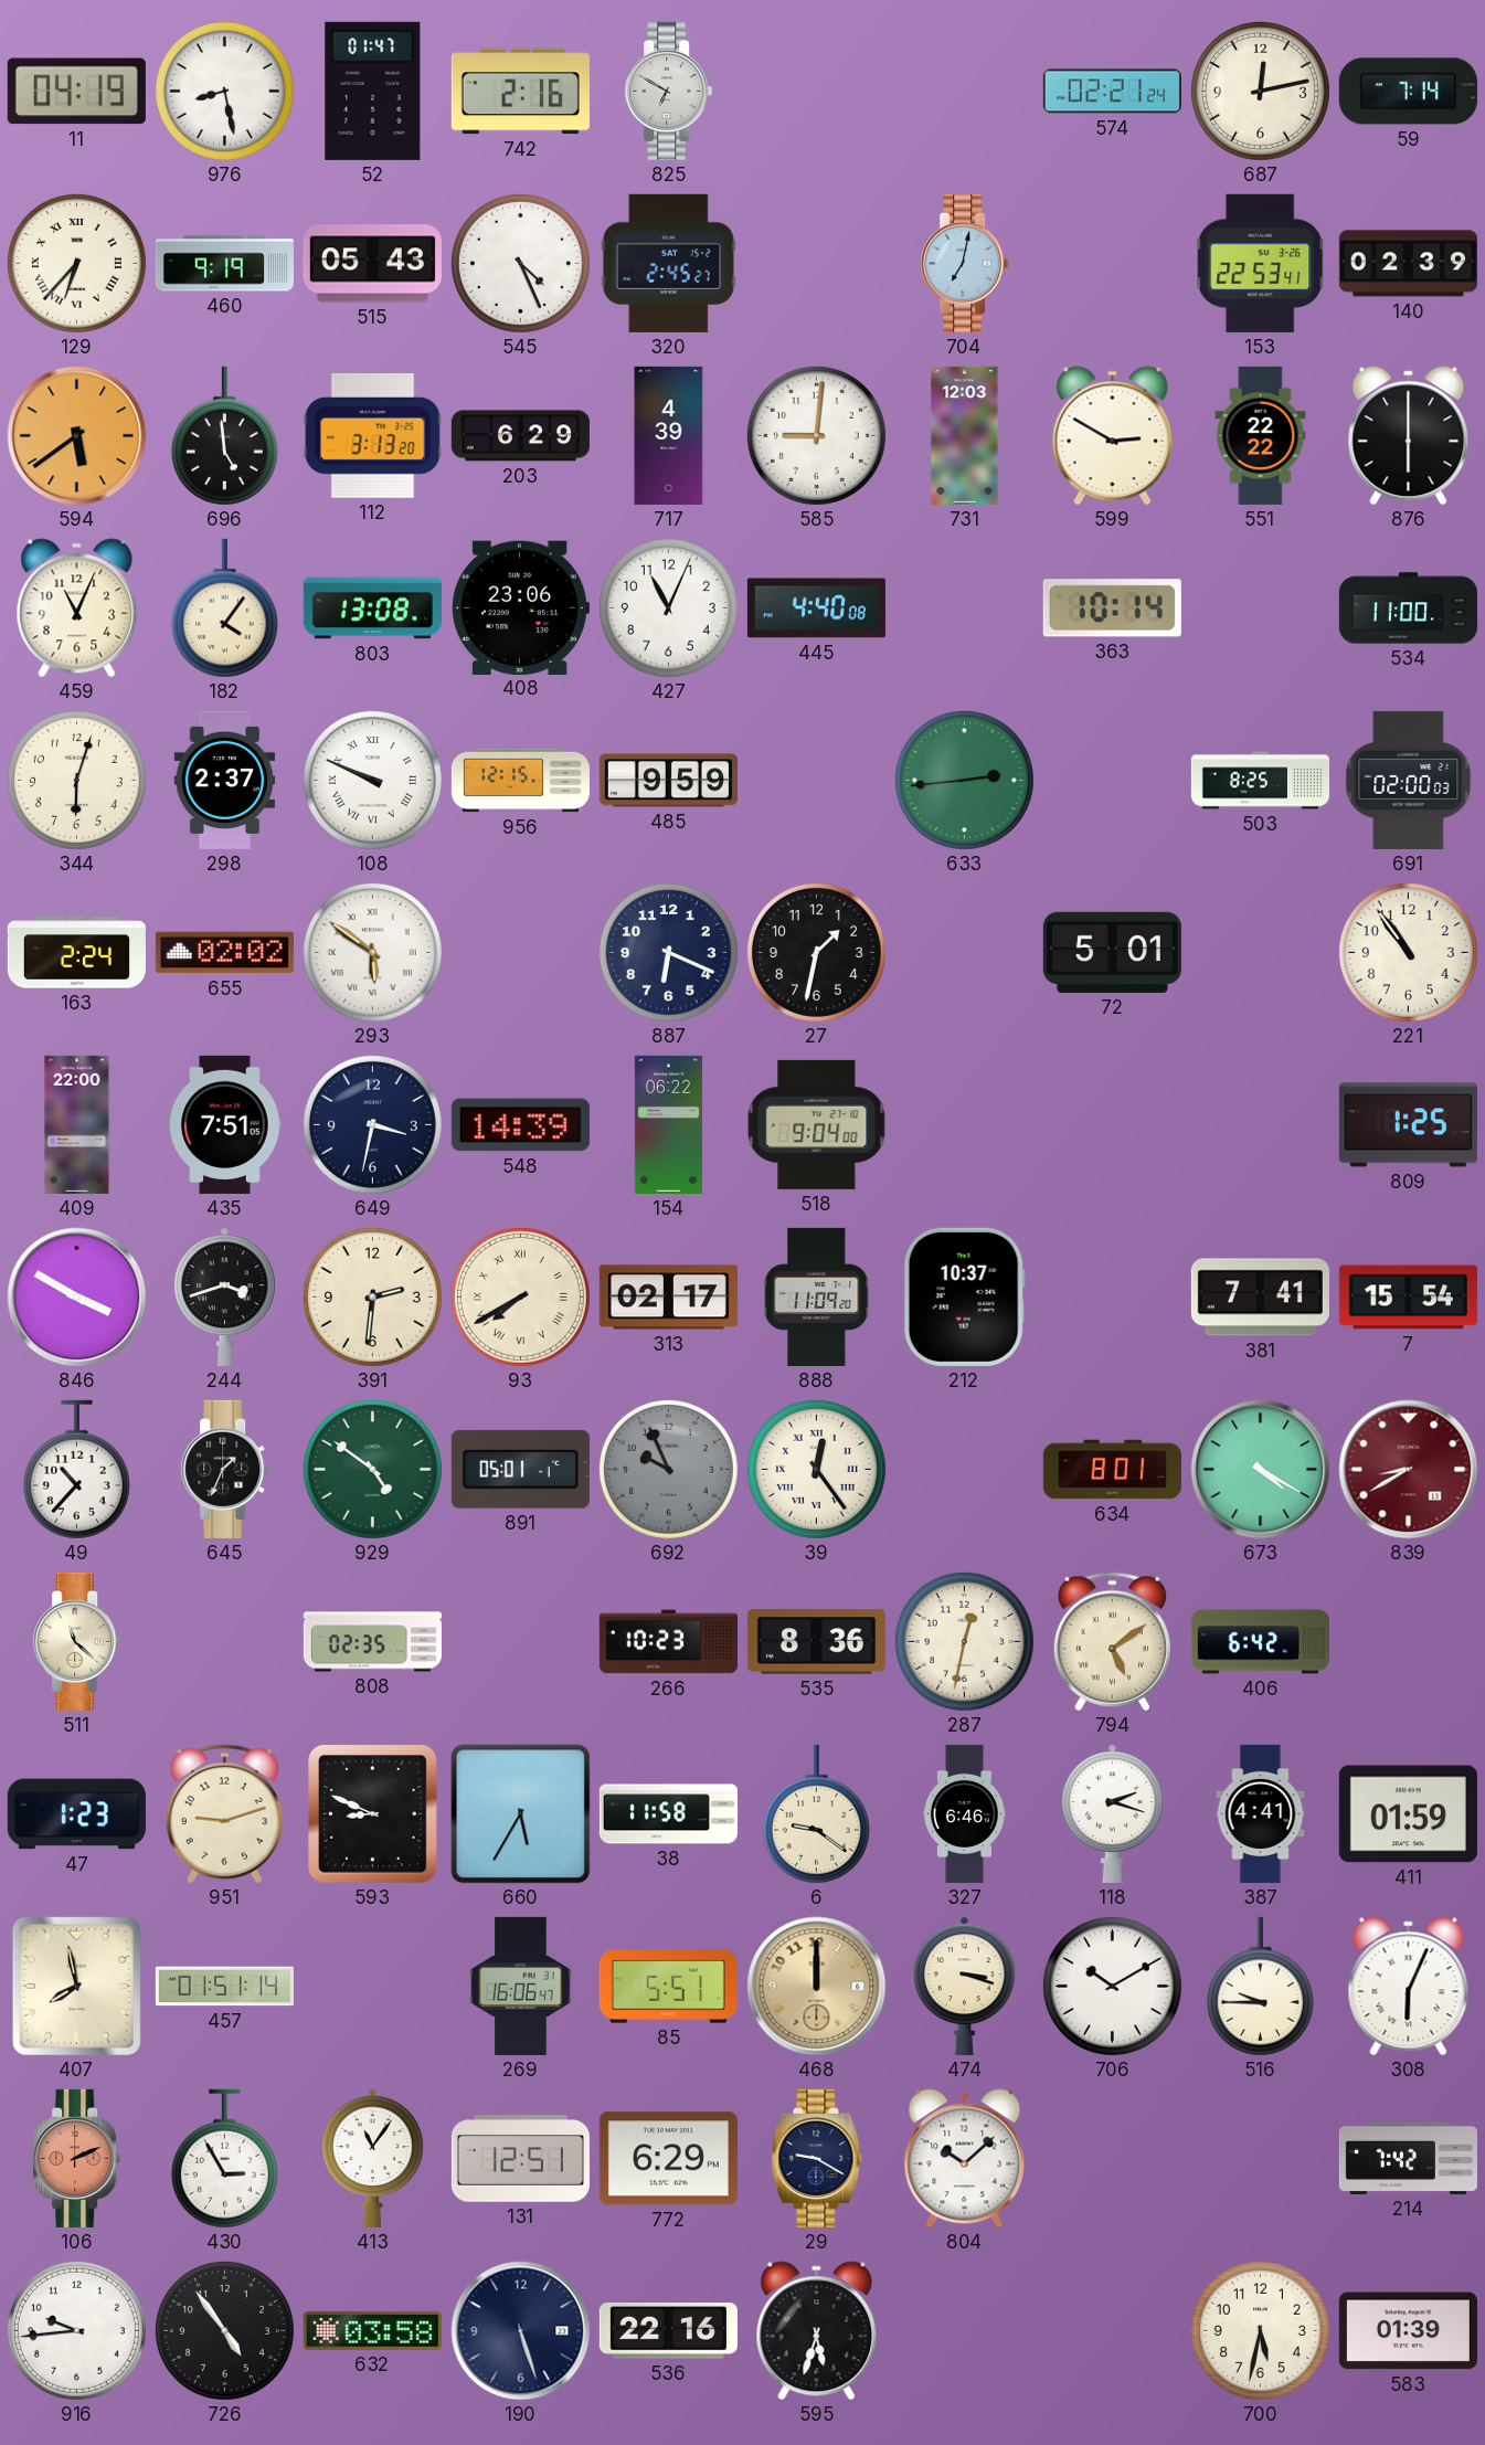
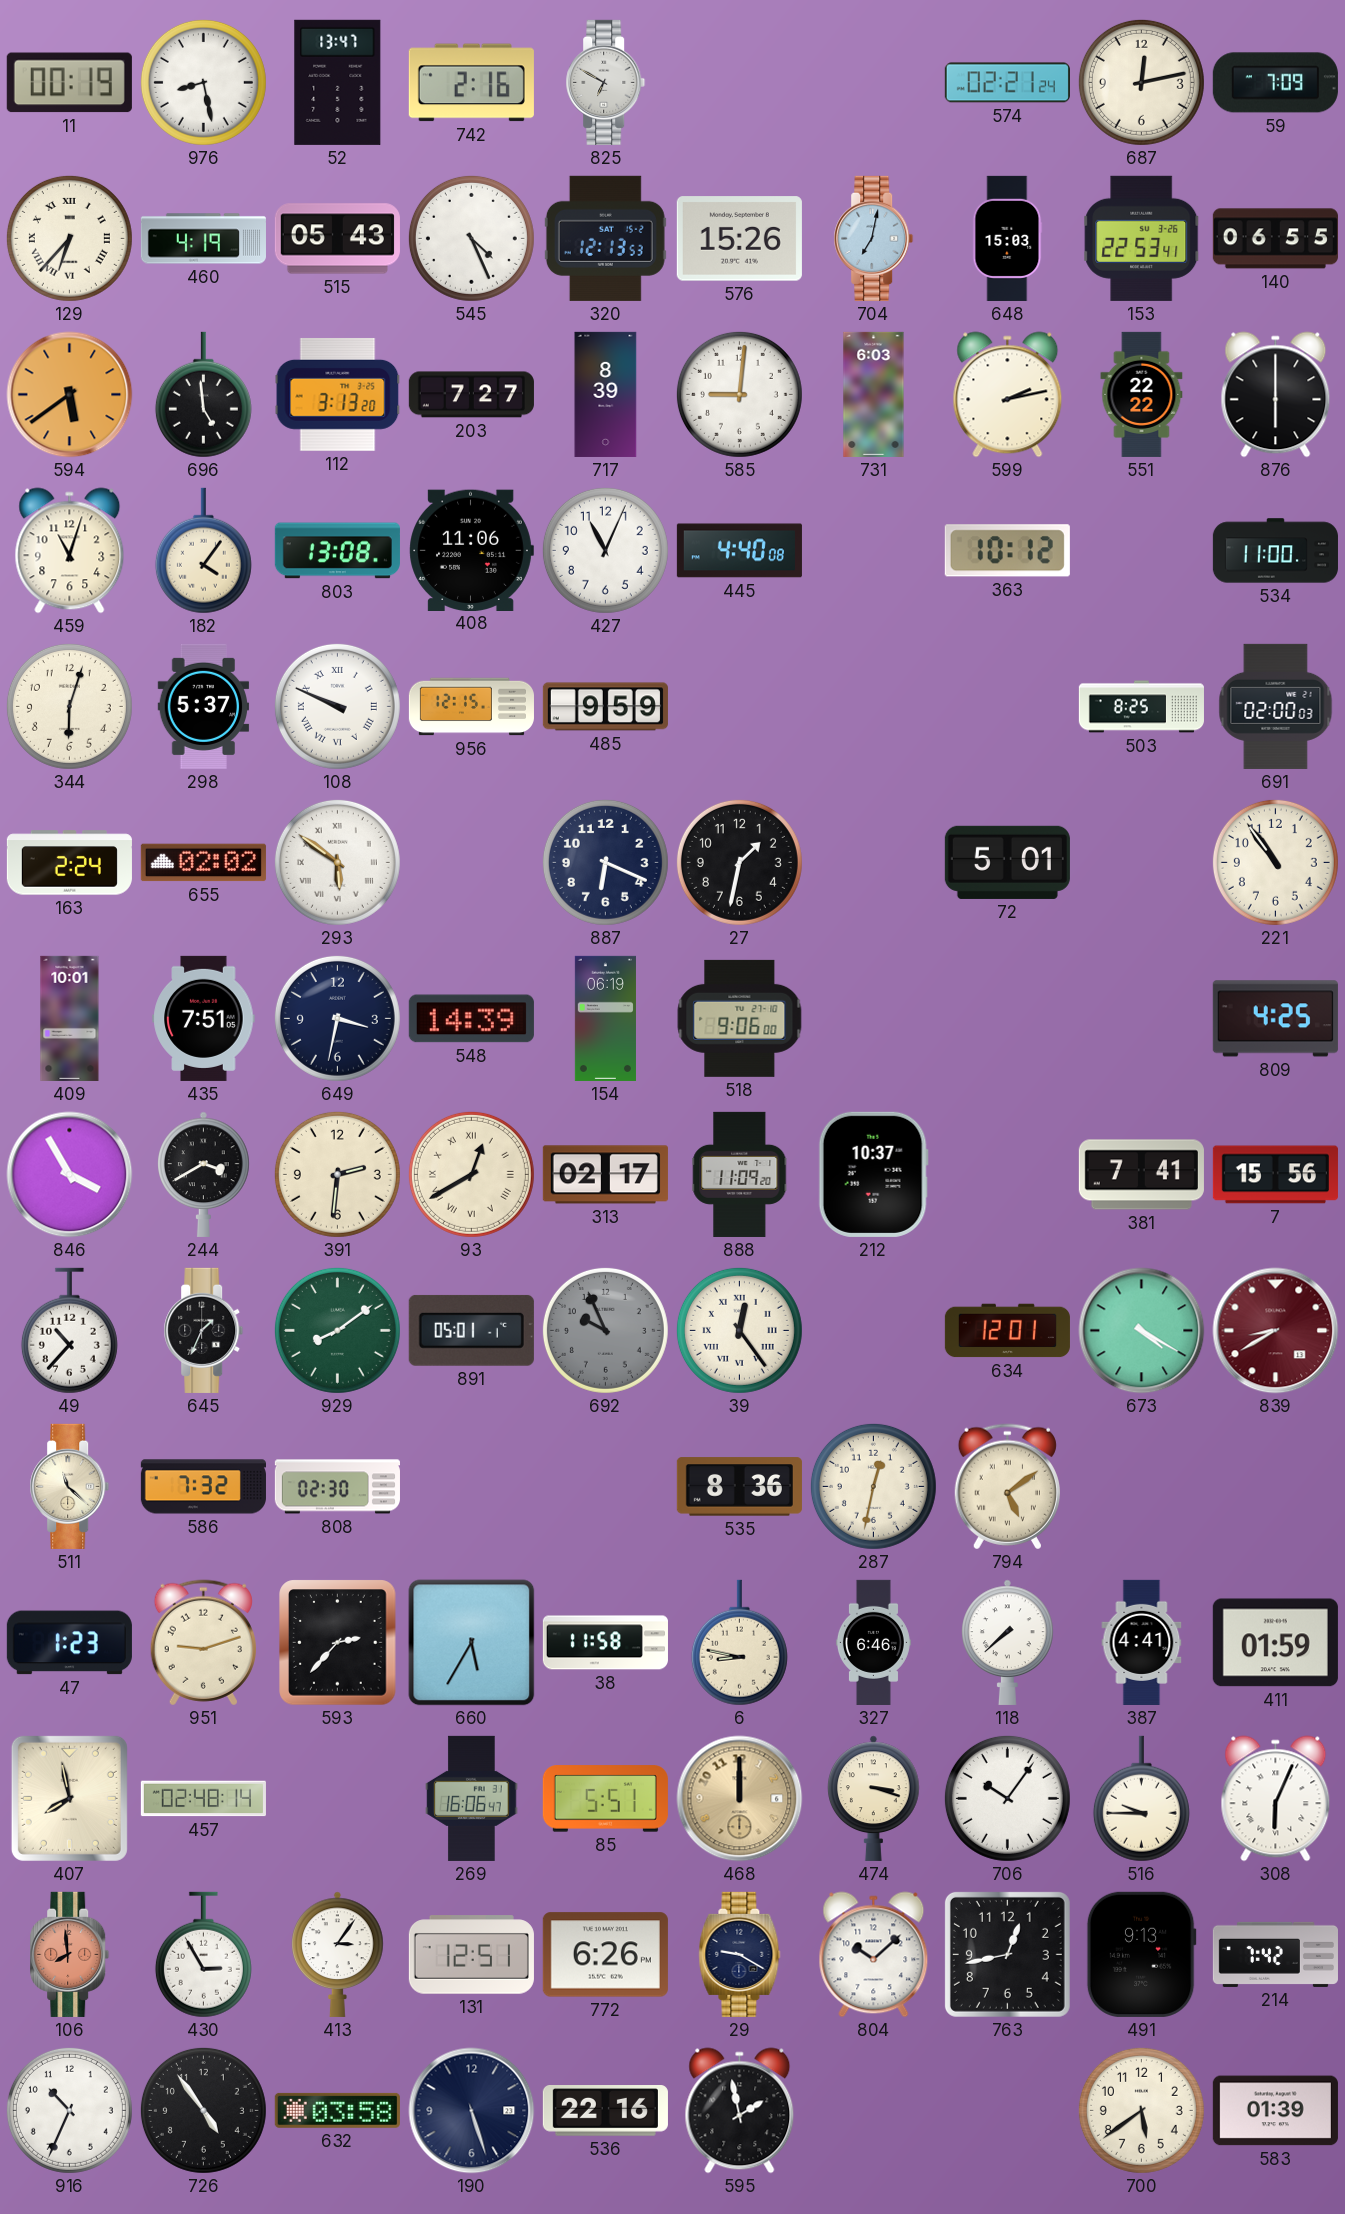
11: 04:19 -> 00:19 (69, 83)
52: 01:47 -> 13:47 (338, 82)
59: 7:14 -> 7:09 (1275, 83)
460: 9:19 -> 4:19 (203, 239)
320: 2:45 -> 12:13 (605, 238)
576: none -> 15:26 (739, 239)
648: none -> 15:03 (1008, 238)
140: 02:39 -> 06:55 (1275, 239)
203: 6:29 -> 7:27 (471, 395)
717: 4:39 -> 8:39 (606, 394)
731: 12:03 -> 6:03 (874, 394)
599: 2:50 -> 2:13 (1008, 395)
459: 11:04 -> 11:03 (70, 551)
408: 23:06 -> 11:06 (471, 550)
363: 10:14 -> 10:12 (1007, 551)
298: 2:37 -> 5:37 (204, 706)
633: 2:44 -> none (964, 780)
409: 22:00 -> 10:01 (70, 1018)
154: 06:22 -> 06:19 (605, 1018)
518: 9:04 -> 9:06 (740, 1018)
809: 1:25 -> 4:25 (1275, 1019)
846: 3:50 -> 3:55 (70, 1175)
244: 3:42 -> 3:40 (204, 1174)
93: 7:40 -> 12:40 (471, 1174)
7: 15:54 -> 15:56 (1275, 1175)
929: 4:51 -> 8:09 (337, 1330)
634: 8:01 -> 12:01 (1007, 1331)
586: none -> 7:32 (203, 1487)
808: 02:35 -> 02:30 (337, 1487)
266: 10:23 -> none (668, 1642)
406: 6:42 -> none (1260, 1642)
593: 8:49 -> 2:37 (338, 1643)
6: 9:21 -> 8:47 (739, 1643)
118: 2:18 -> 7:38 (1008, 1642)
457: 01:51 -> 02:48 (203, 1799)
706: 10:10 -> 10:06 (1007, 1798)
106: 2:11 -> 7:59 (70, 1954)
413: 11:06 -> 3:06 (338, 1954)
772: 6:29 -> 6:26 (605, 1955)
763: none -> 12:43 (1007, 1954)
491: none -> 9:13 (1141, 1954)
916: 9:44 -> 10:34 (69, 2110)
595: 5:33 -> 1:58 (740, 2111)
700: 5:32 -> 5:39 (1141, 2110)
